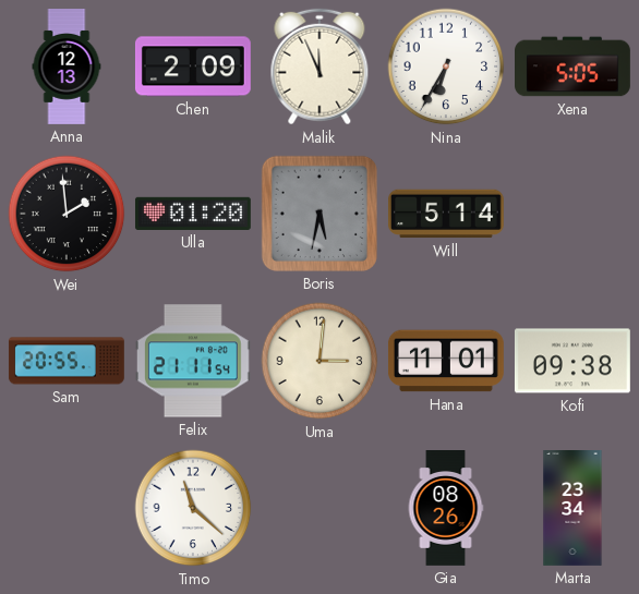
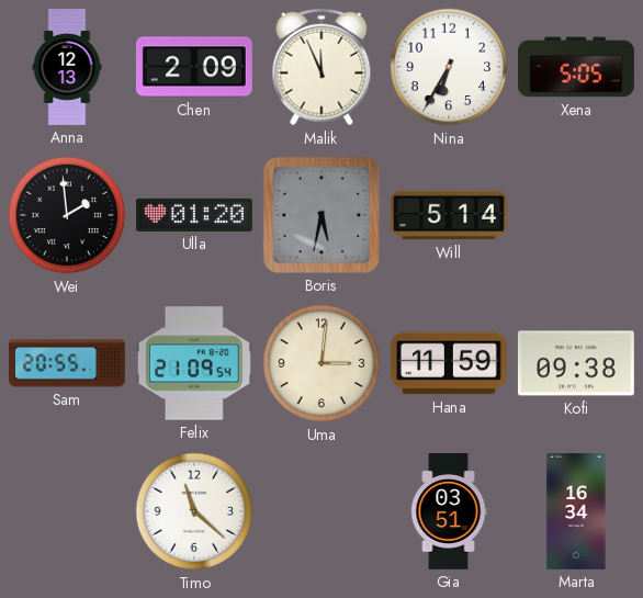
Felix: 21:11 -> 21:09 (194, 363)
Hana: 11:01 -> 11:59 (449, 363)
Gia: 08:26 -> 03:51 (449, 512)
Marta: 23:34 -> 16:34 (576, 512)
